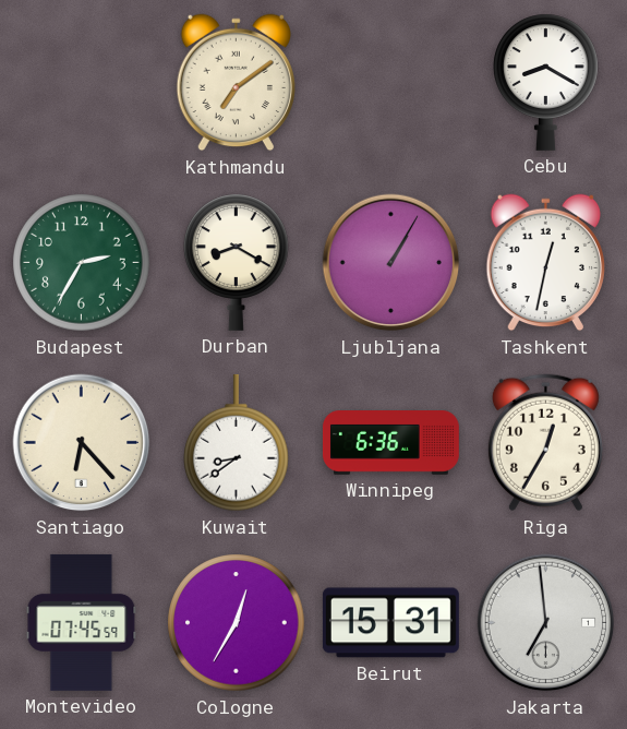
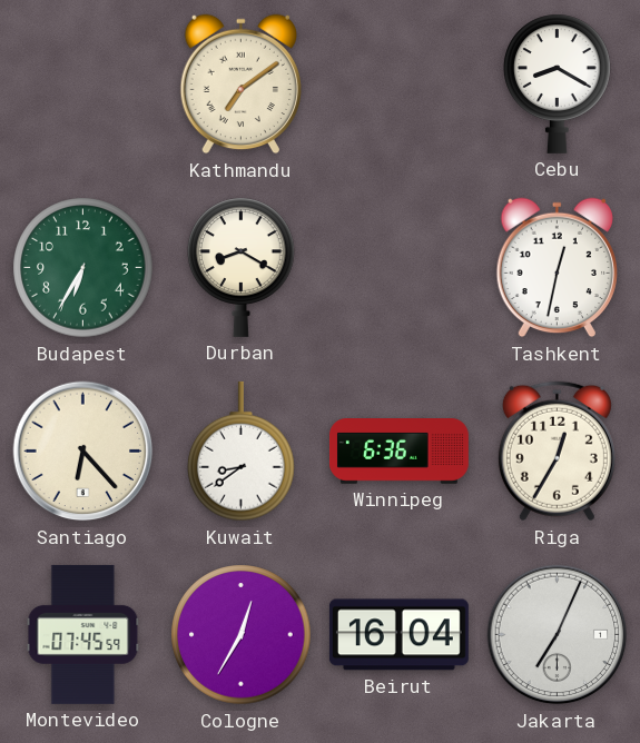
Budapest: 2:35 -> 6:35 (83, 268)
Ljubljana: 1:05 -> none (391, 263)
Beirut: 15:31 -> 16:04 (398, 635)
Jakarta: 6:59 -> 7:04 (558, 635)
